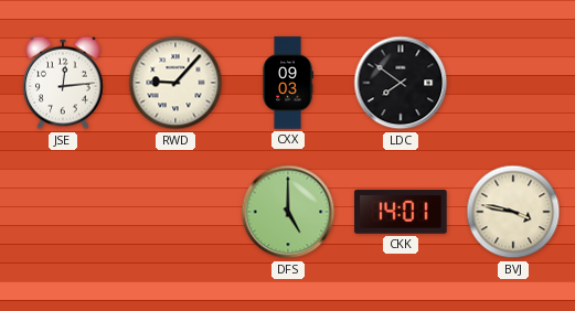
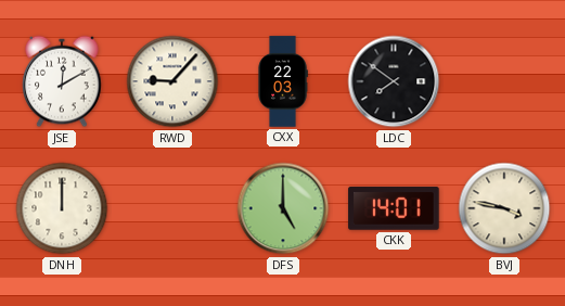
JSE: 12:14 -> 12:10 (62, 81)
CXX: 09:03 -> 22:03 (283, 81)
DNH: none -> 12:00 (62, 208)
